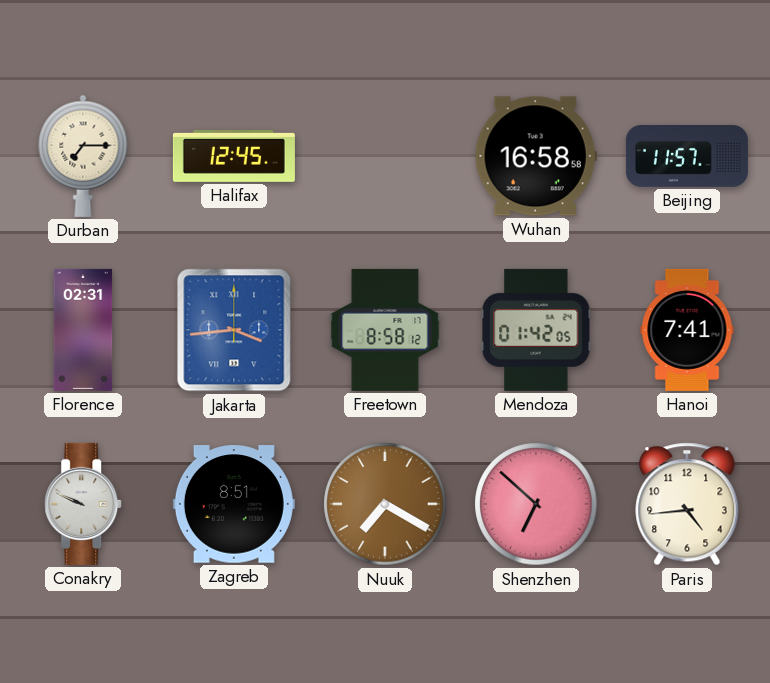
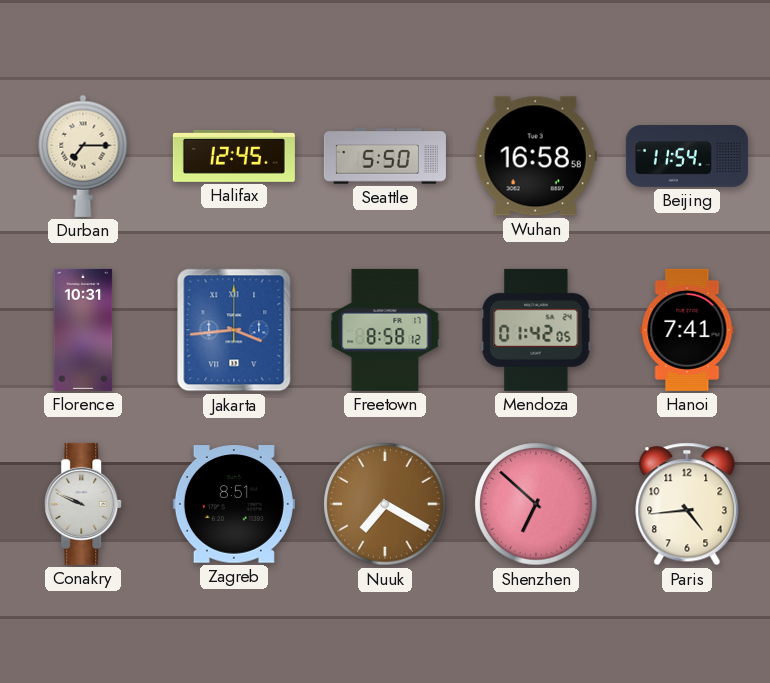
Seattle: none -> 5:50 (385, 156)
Beijing: 11:57 -> 11:54 (687, 157)
Florence: 02:31 -> 10:31 (83, 330)
